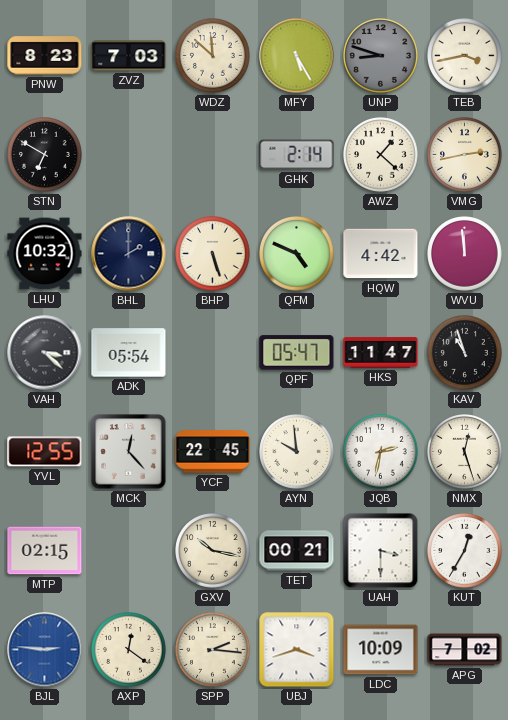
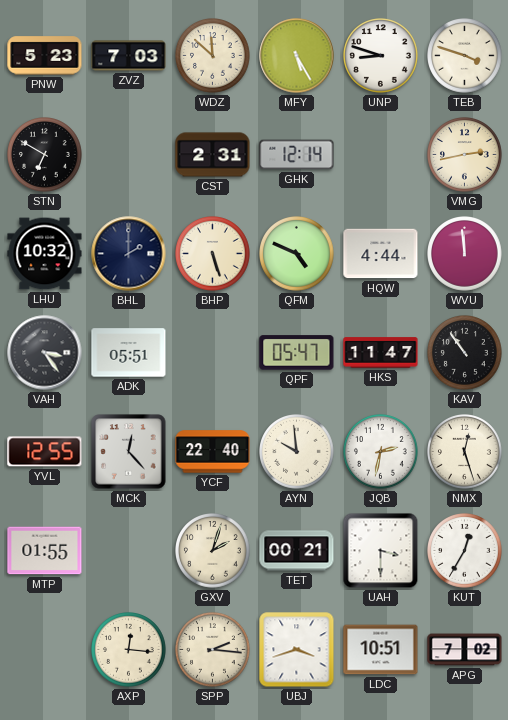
PNW: 8:23 -> 5:23 (45, 56)
UNP dial: grey -> white (381, 56)
TEB: 3:43 -> 3:48 (465, 56)
CST: none -> 2:31 (213, 155)
GHK: 2:14 -> 12:14 (297, 155)
AWZ: 1:22 -> none (381, 155)
HQW: 4:42 -> 4:44 (381, 254)
VAH: 3:22 -> 3:24 (45, 353)
ADK: 05:54 -> 05:51 (129, 353)
KAV: 10:57 -> 10:54 (465, 353)
YCF: 22:45 -> 22:40 (213, 452)
MTP: 02:15 -> 01:55 (45, 551)
GXV: 10:17 -> 2:03 (213, 551)
BJL: 2:46 -> none (45, 650)
AXP: 12:21 -> 12:16 (129, 650)
LDC: 10:09 -> 10:51 (381, 650)
